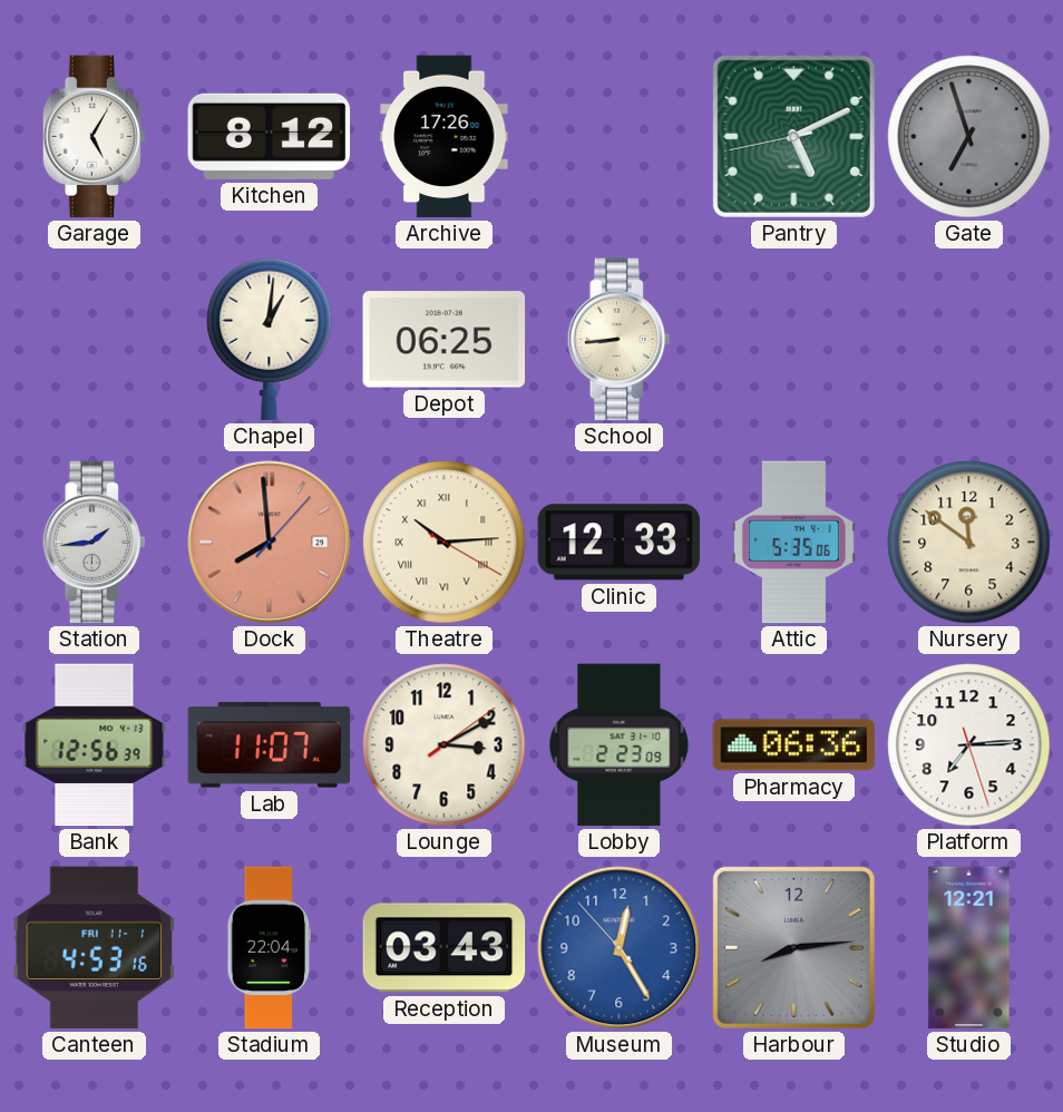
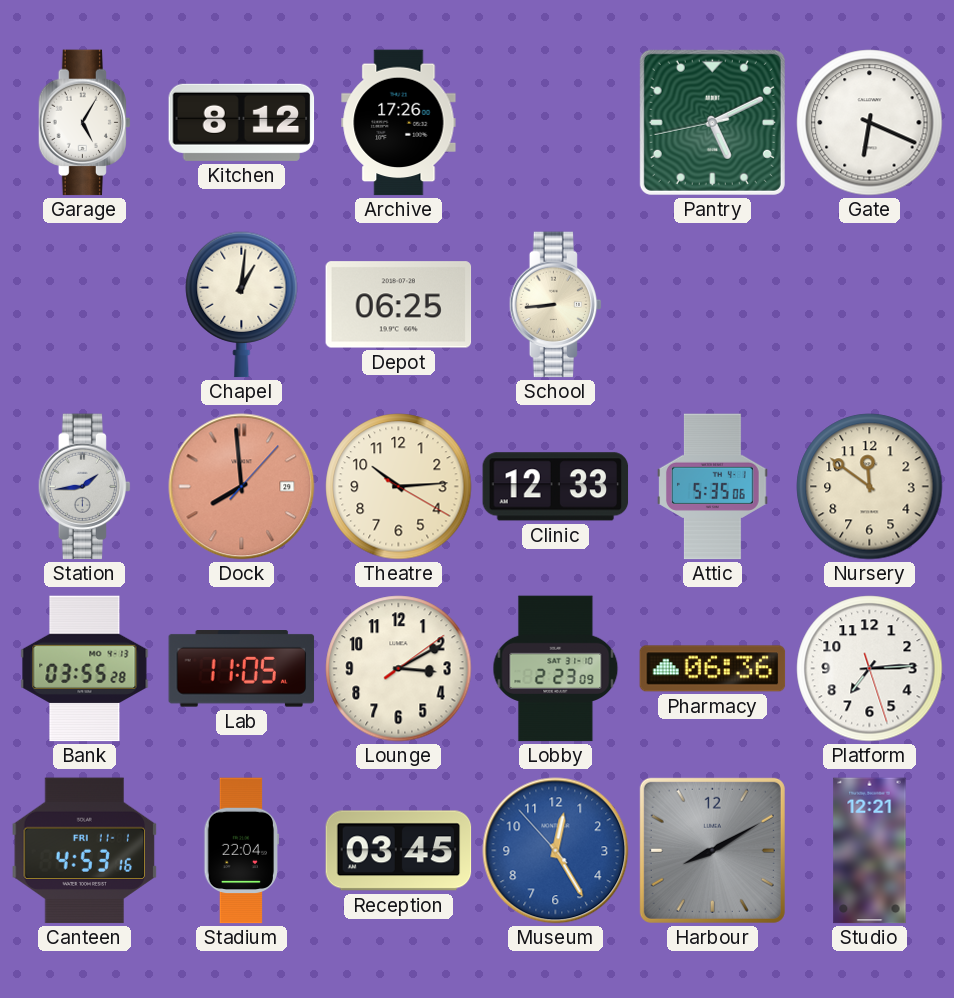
Gate: 6:57 -> 6:19 (870, 123)
Gate dial: grey -> white (870, 123)
Theatre numerals: Roman -> Arabic (399, 487)
Bank: 12:56 -> 03:55 (85, 669)
Lab: 11:07 -> 11:05 (242, 669)
Reception: 03:43 -> 03:45 (399, 851)
Harbour: 8:14 -> 8:10 (712, 850)
